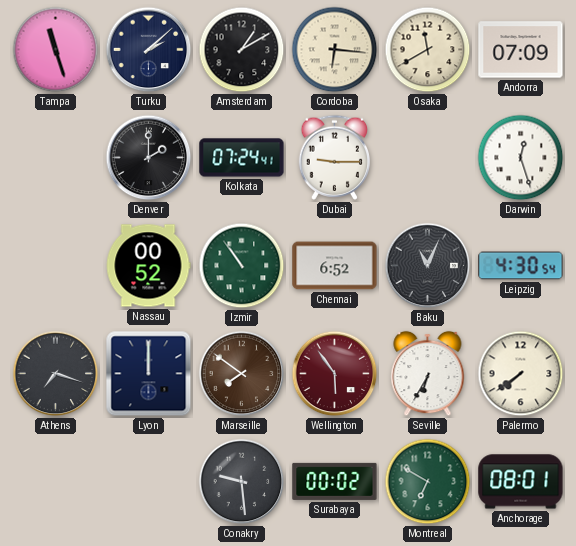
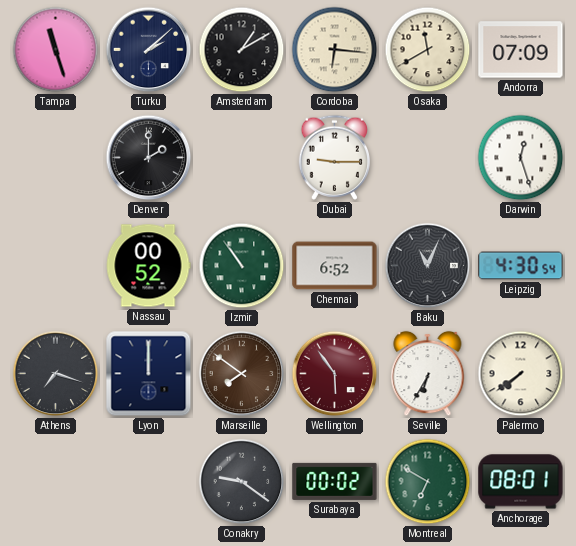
Kolkata: 07:24 -> none (242, 158)
Conakry: 9:29 -> 9:21 (242, 482)
